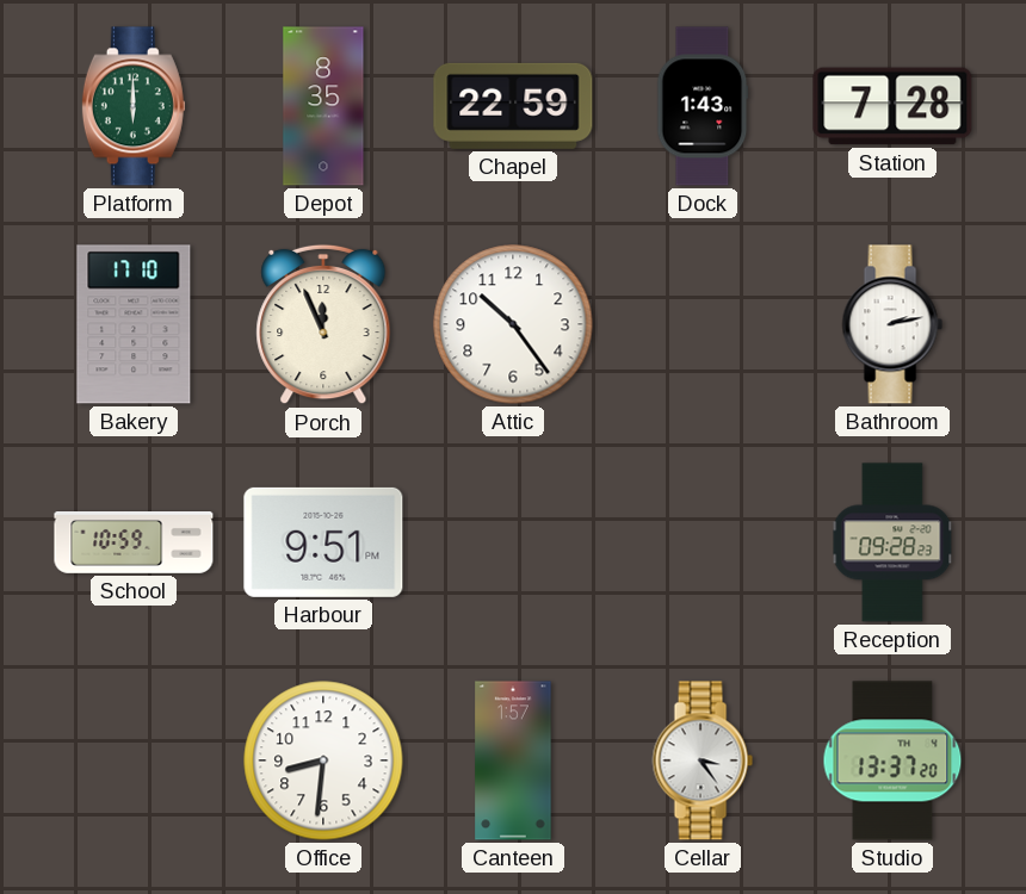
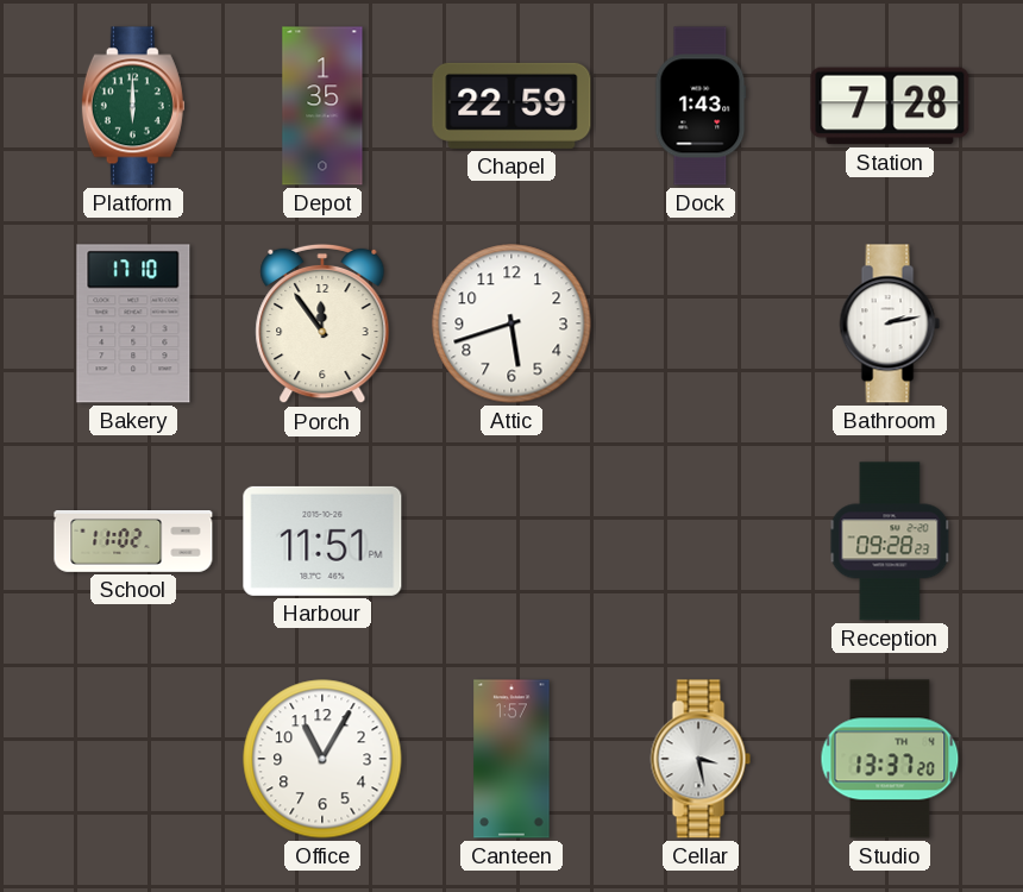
Depot: 8:35 -> 1:35 (322, 106)
Porch: 11:56 -> 11:54 (322, 323)
Attic: 10:24 -> 5:42 (512, 323)
School: 10:59 -> 11:02 (133, 542)
Harbour: 9:51 -> 11:51 (322, 541)
Office: 8:31 -> 11:05 (322, 759)
Cellar: 3:24 -> 3:28 (701, 759)
